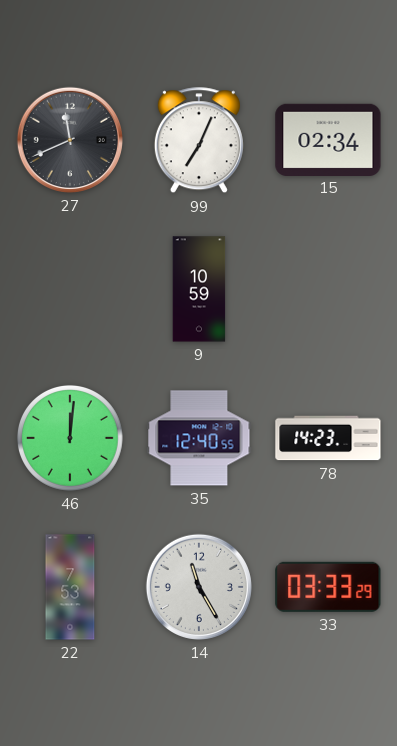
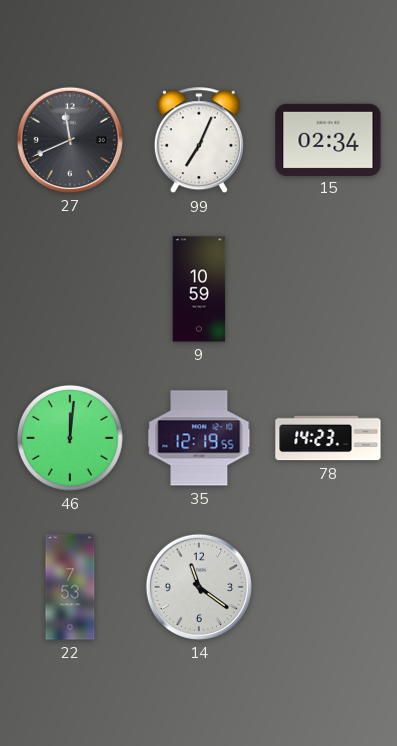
35: 12:40 -> 12:19 (199, 438)
14: 11:25 -> 11:21 (199, 587)
33: 03:33 -> none (328, 587)
